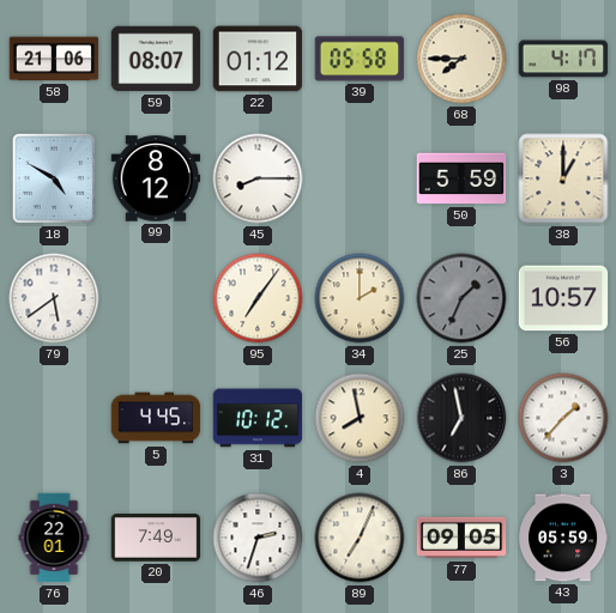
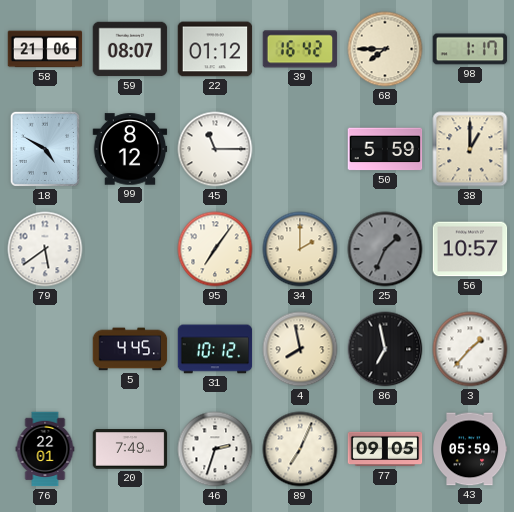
39: 05:58 -> 16:42 (300, 49)
98: 4:17 -> 1:17 (470, 49)
45: 8:15 -> 11:15 (215, 149)
